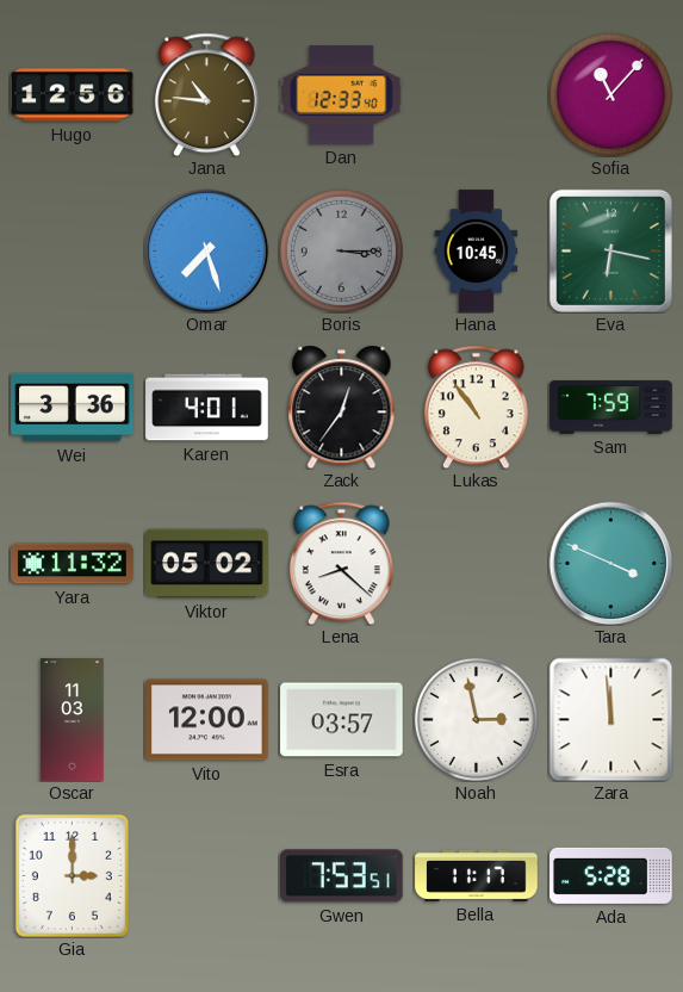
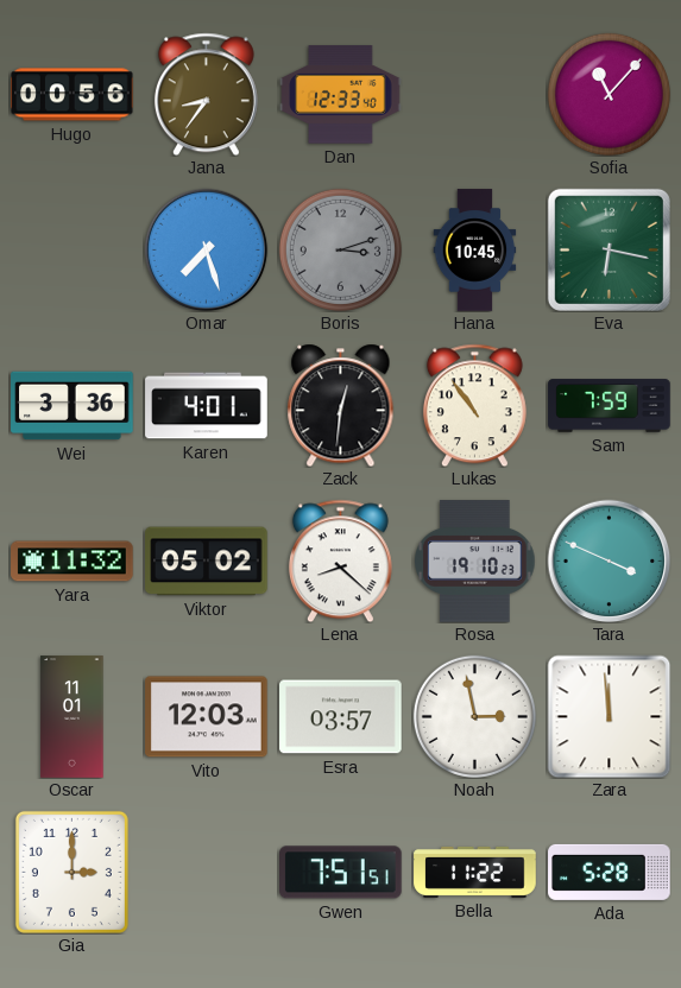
Hugo: 12:56 -> 00:56 (72, 95)
Jana: 10:46 -> 8:36 (206, 94)
Boris: 3:15 -> 3:12 (340, 249)
Zack: 12:36 -> 12:31 (341, 405)
Rosa: none -> 19:10 (475, 562)
Oscar: 11:03 -> 11:01 (72, 717)
Vito: 12:00 -> 12:03 (207, 717)
Gwen: 7:53 -> 7:51 (341, 873)
Bella: 11:17 -> 11:22 (475, 872)
